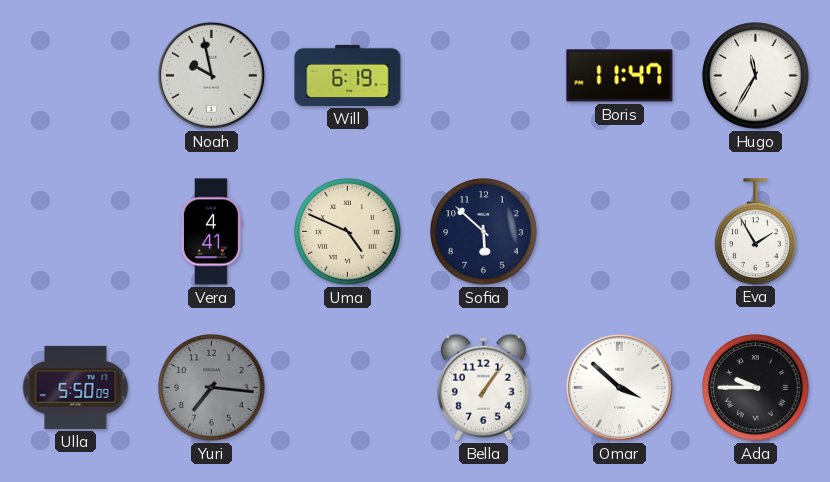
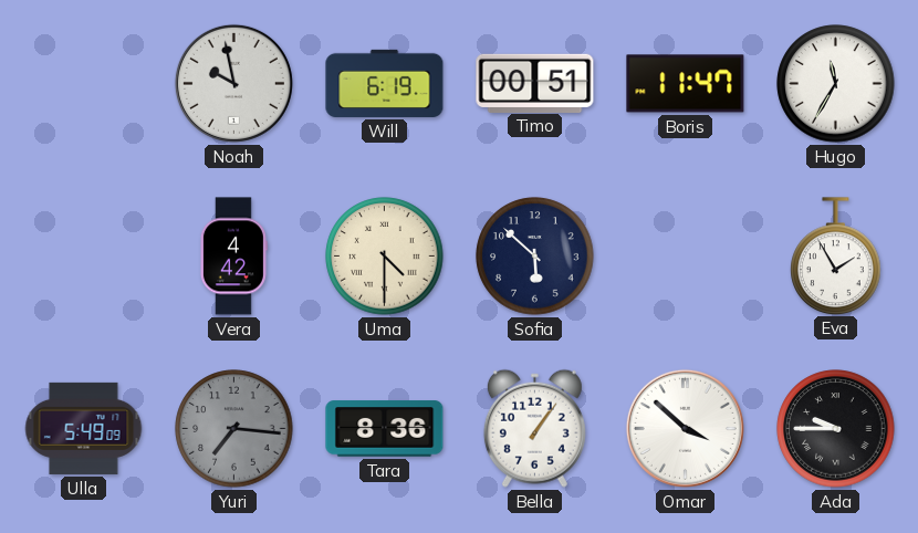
Timo: none -> 00:51 (535, 83)
Vera: 4:41 -> 4:42 (233, 257)
Uma: 4:49 -> 4:30 (385, 257)
Ulla: 5:50 -> 5:49 (84, 428)
Tara: none -> 8:36 (385, 429)
